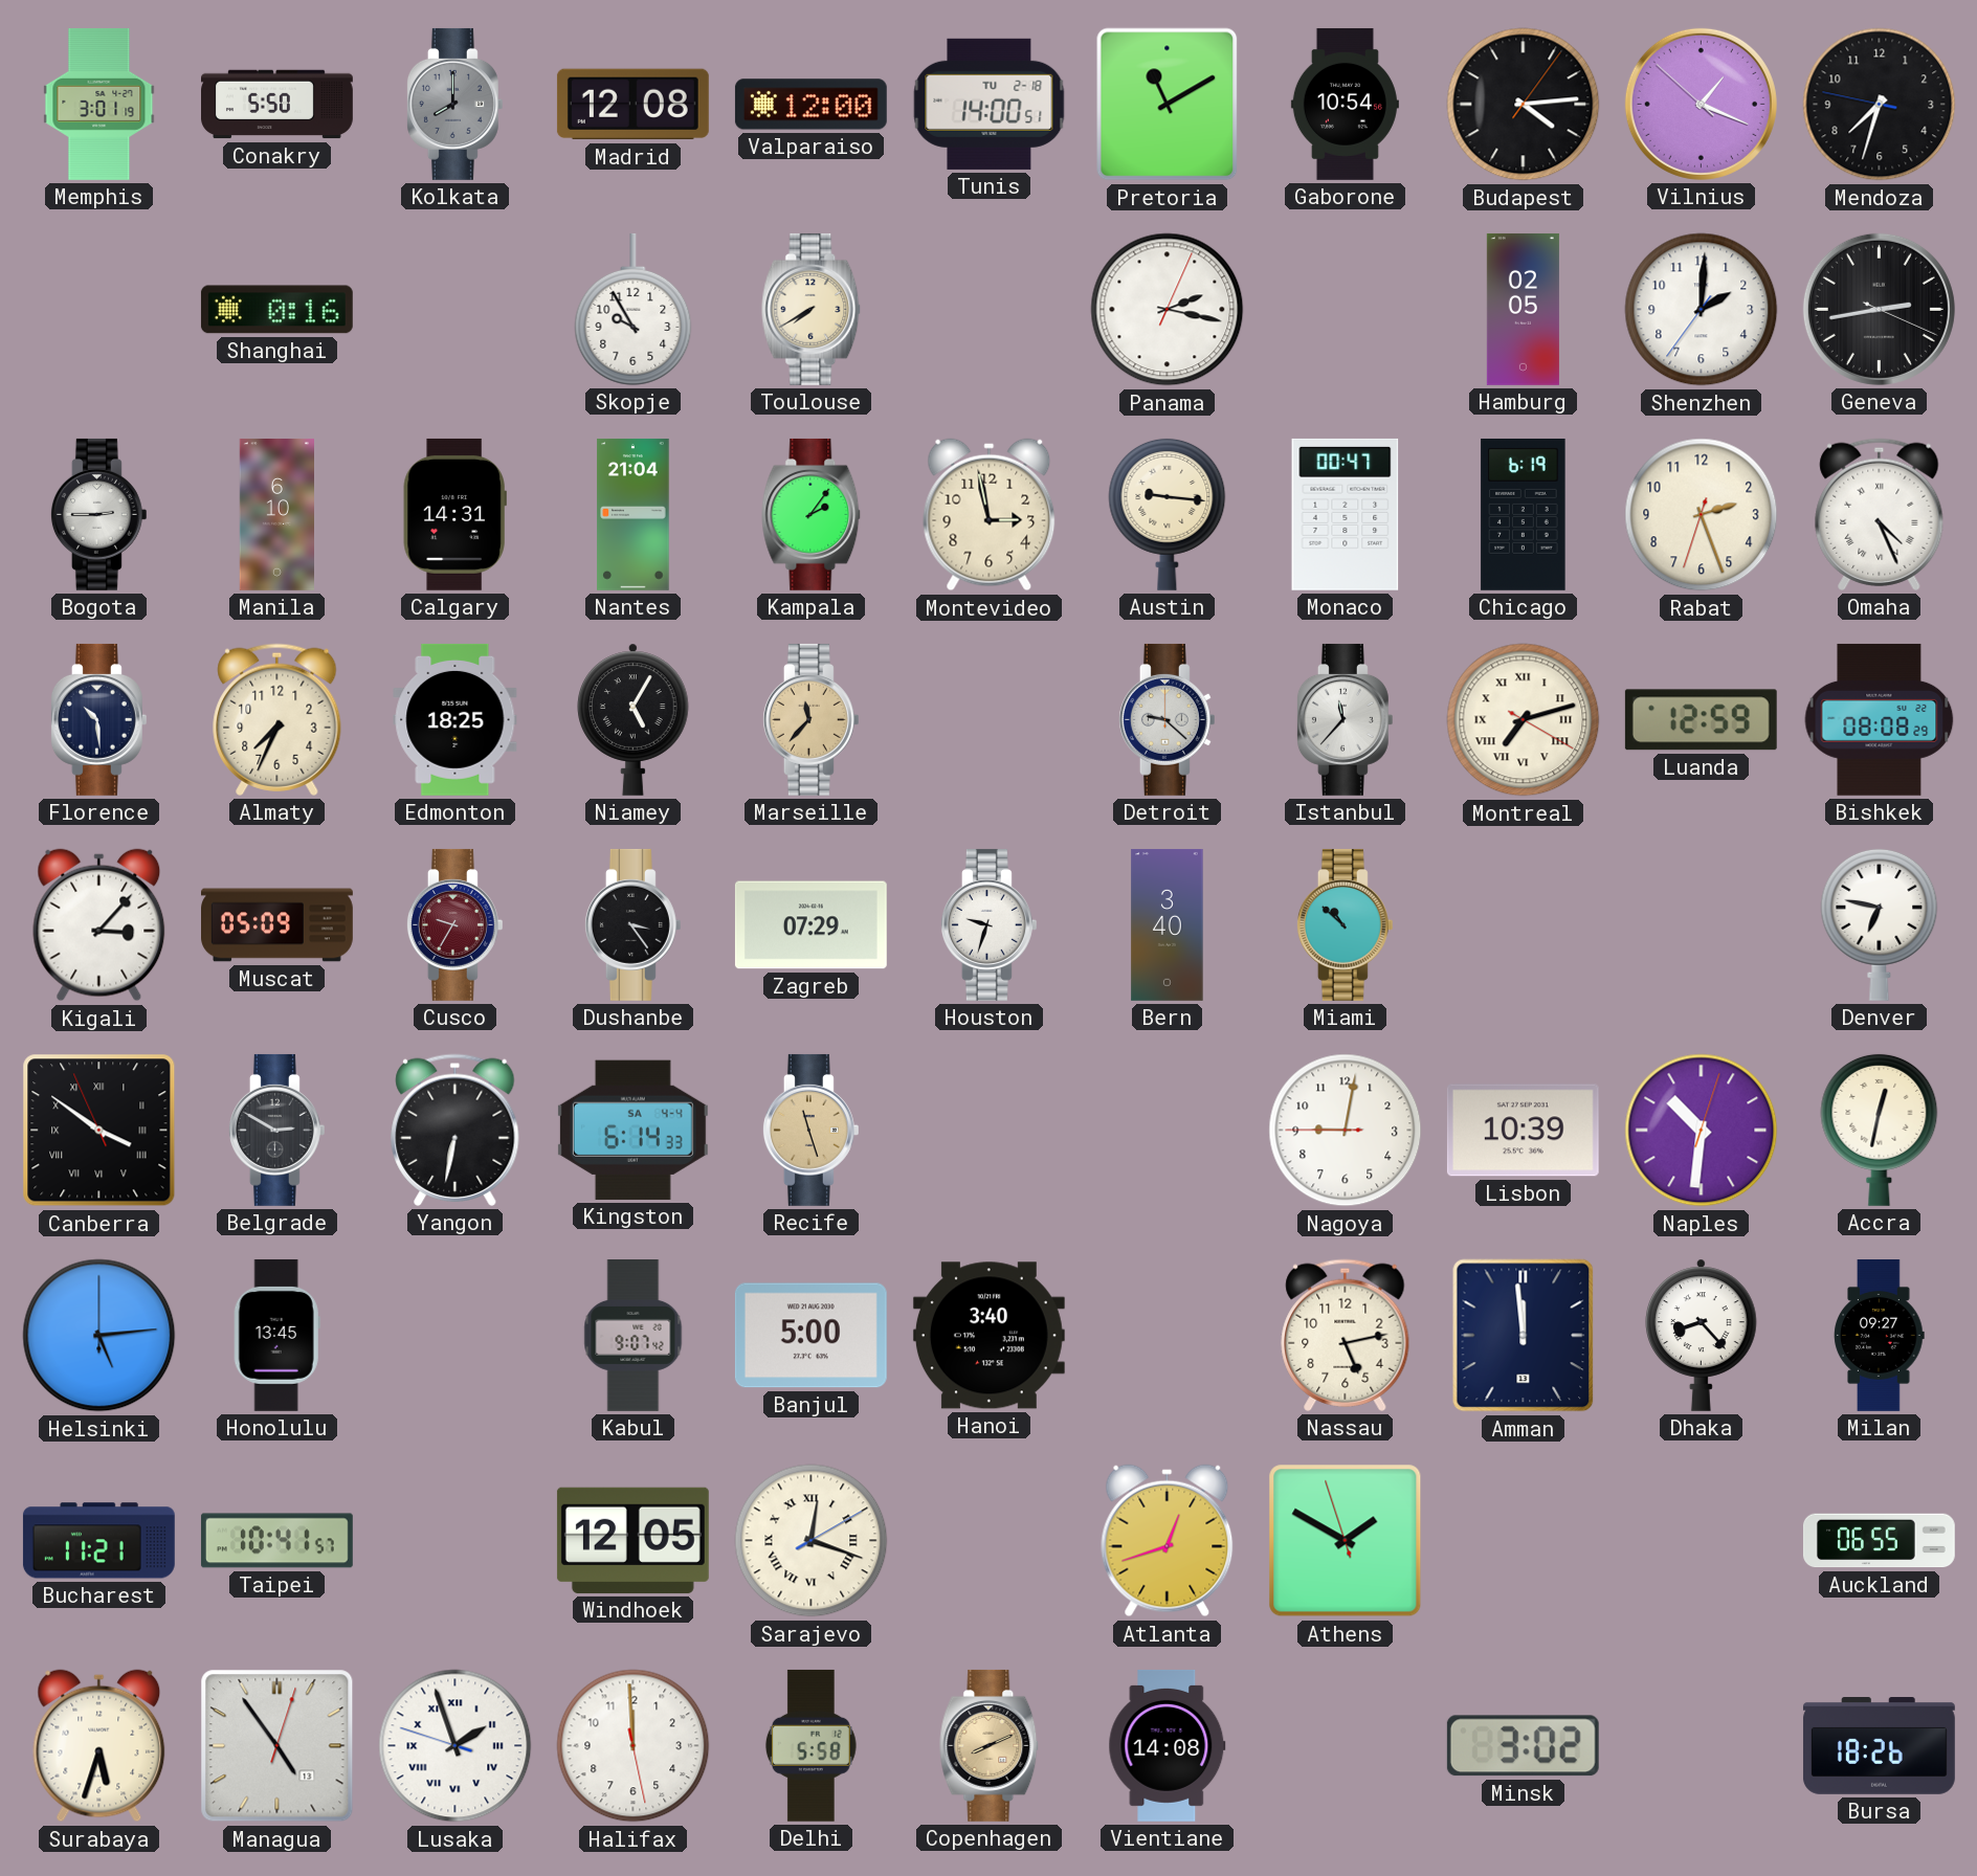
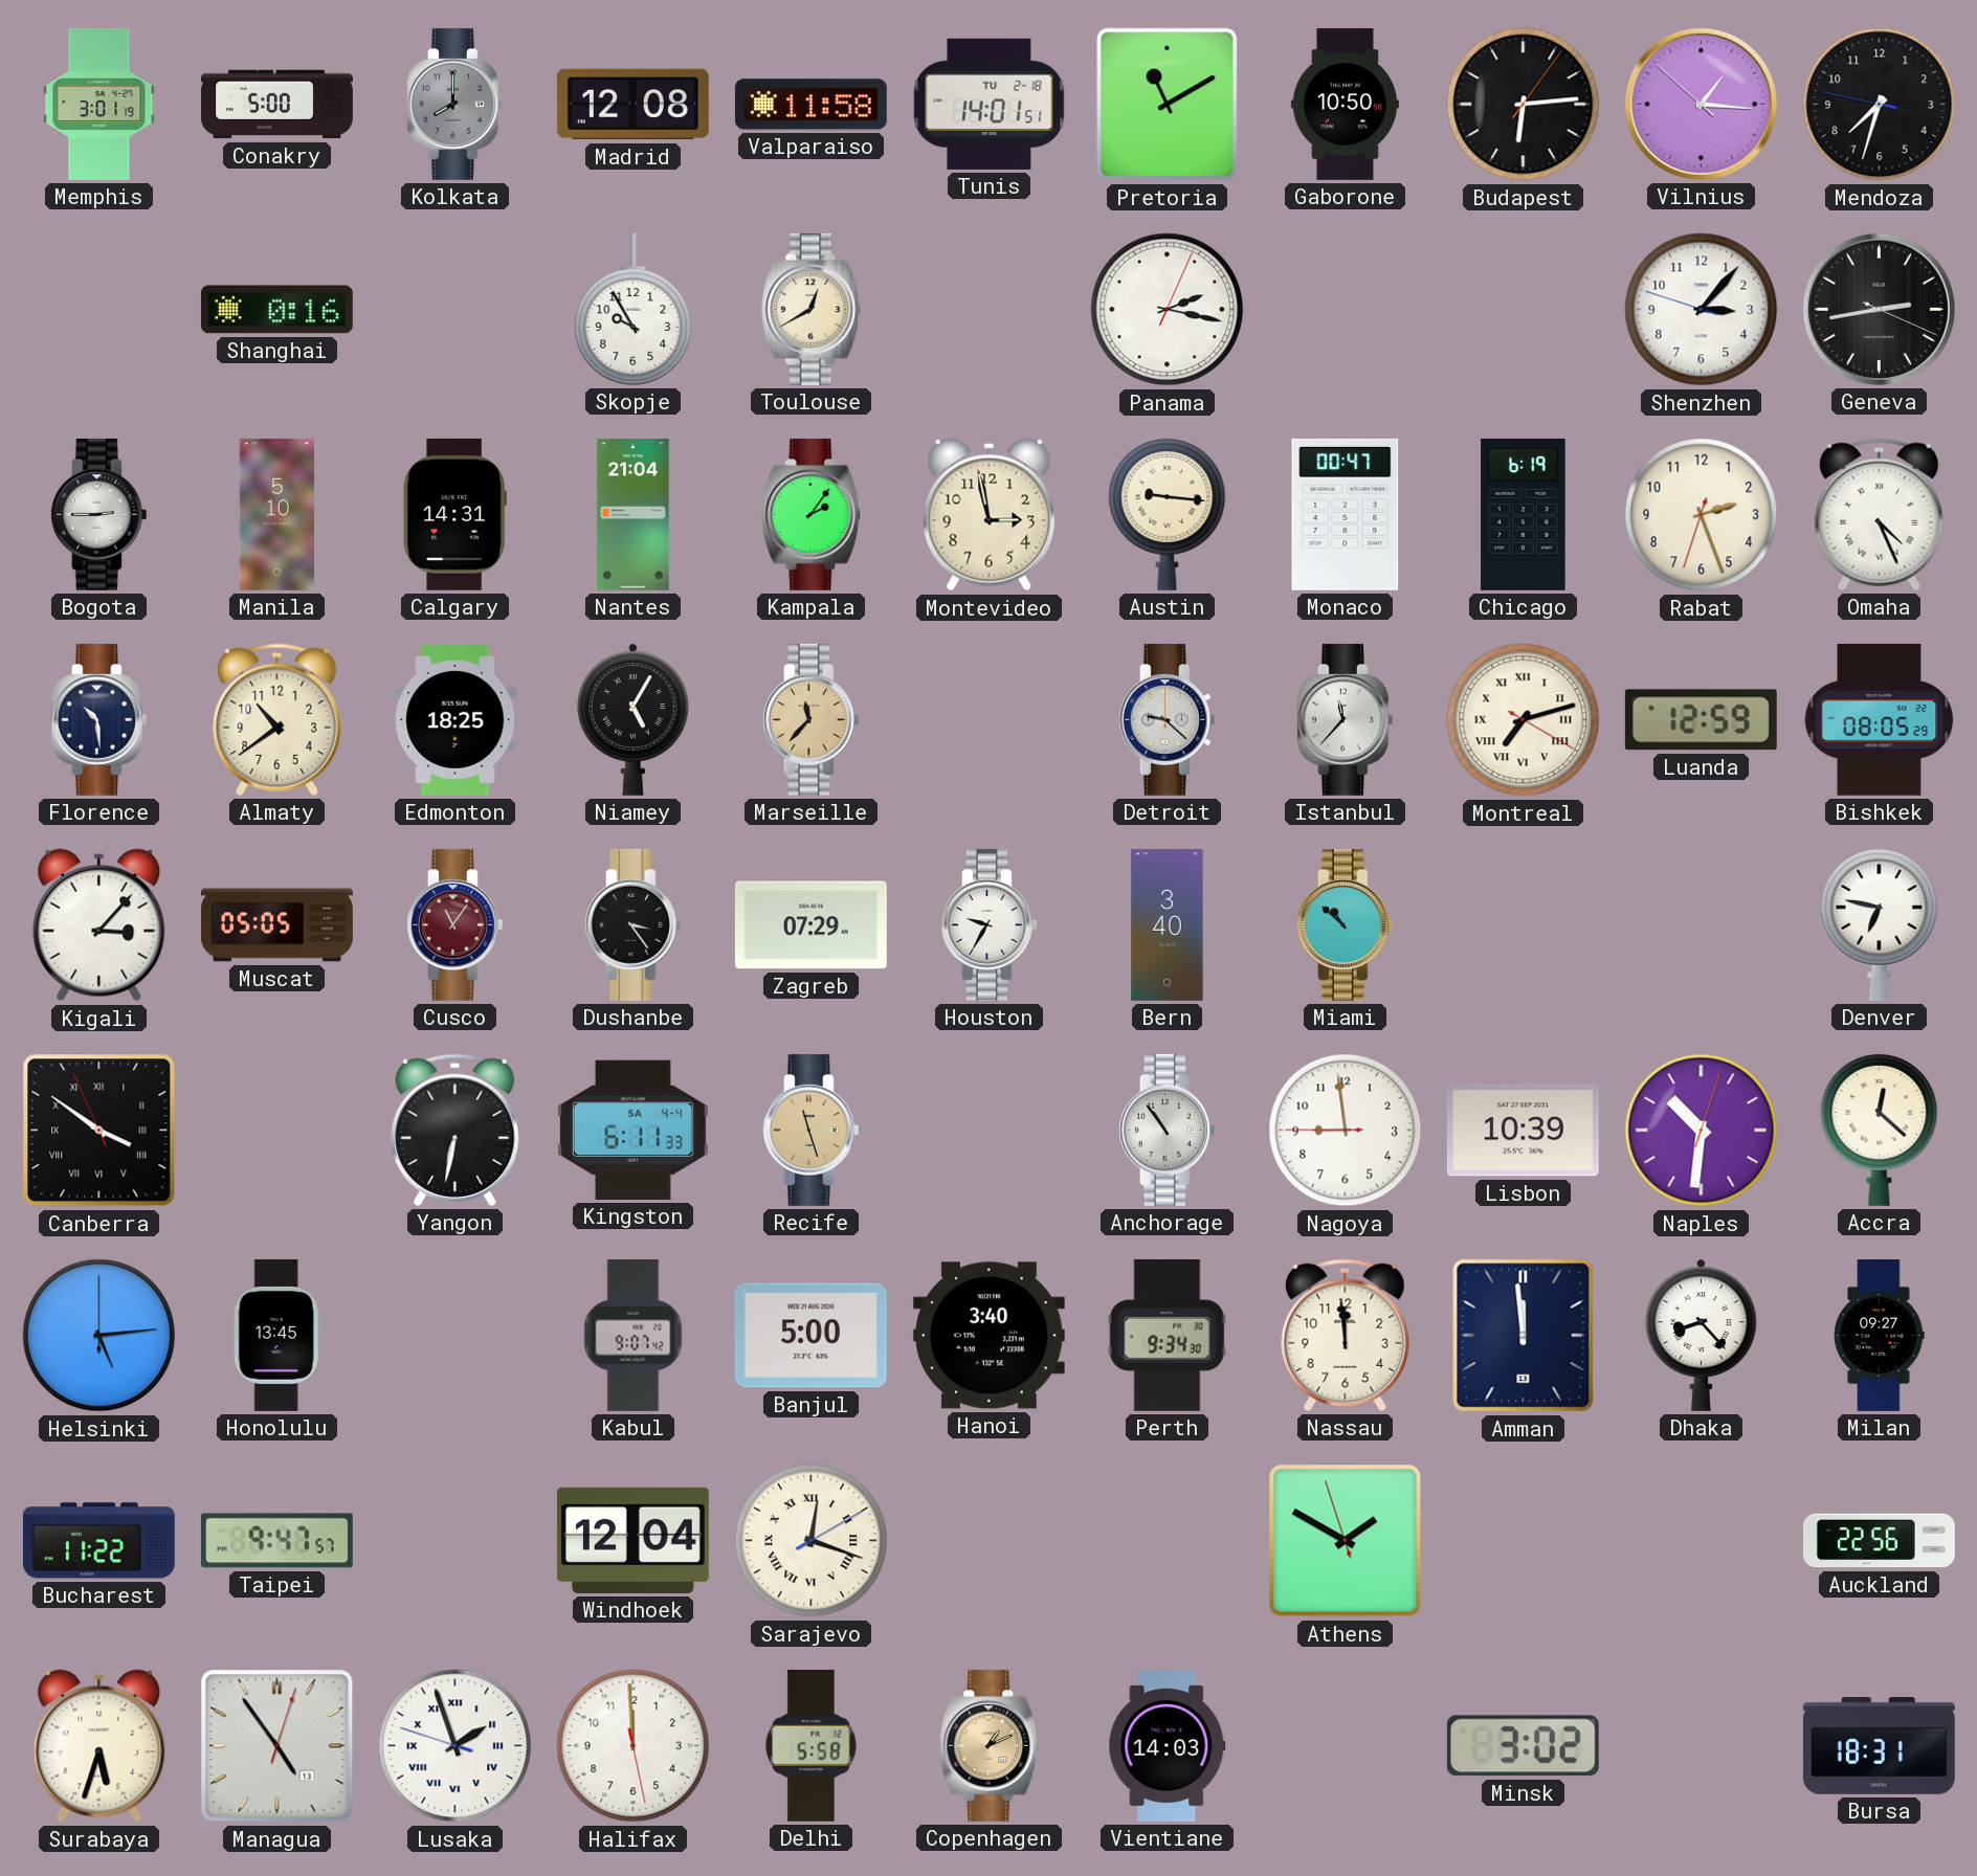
Conakry: 5:50 -> 5:00 (277, 105)
Valparaiso: 12:00 -> 11:58 (810, 105)
Tunis: 14:00 -> 14:01 (990, 104)
Gaborone: 10:54 -> 10:50 (1345, 104)
Budapest: 4:14 -> 6:14 (1524, 105)
Vilnius: 1:18 -> 1:15 (1701, 104)
Toulouse: 7:40 -> 12:40 (812, 309)
Hamburg: 02:05 -> none (1523, 309)
Shenzhen: 2:00 -> 3:06 (1702, 310)
Manila: 6:10 -> 5:10 (276, 514)
Almaty: 7:34 -> 10:39 (277, 719)
Bishkek: 08:08 -> 08:05 (1880, 719)
Muscat: 05:09 -> 05:05 (277, 925)
Cusco: 9:35 -> 11:06 (454, 924)
Houston: 9:33 -> 9:35 (988, 924)
Belgrade: 2:50 -> none (276, 1130)
Kingston: 6:14 -> 6:11 (632, 1130)
Anchorage: none -> 10:54 (1167, 1130)
Nagoya: 9:01 -> 8:58 (1346, 1131)
Accra: 12:32 -> 12:22 (1880, 1130)
Perth: none -> 9:34 (1168, 1335)
Nassau: 5:13 -> 11:59 (1346, 1335)
Bucharest: 11:21 -> 11:22 (98, 1541)
Taipei: 10:41 -> 9:47 (276, 1541)
Windhoek: 12:05 -> 12:04 (632, 1540)
Atlanta: 12:42 -> none (1168, 1541)
Auckland: 06:55 -> 22:56 (1879, 1541)
Copenhagen: 8:11 -> 1:11 (990, 1745)
Vientiane: 14:08 -> 14:03 (1168, 1745)
Bursa: 18:26 -> 18:31 (1879, 1746)
